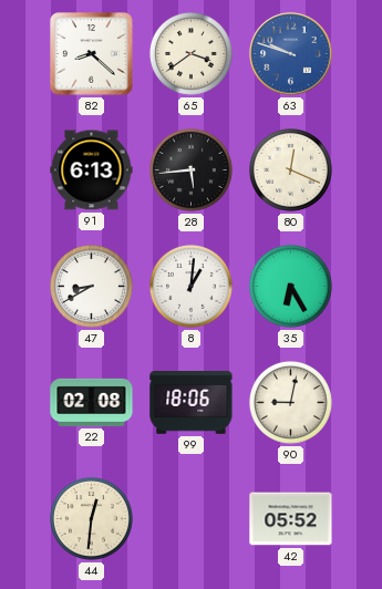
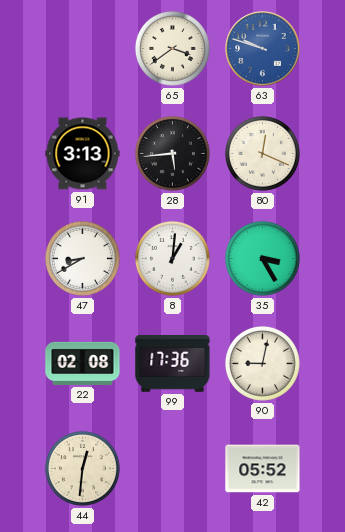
82: 8:22 -> none (92, 54)
91: 6:13 -> 3:13 (83, 154)
35: 6:25 -> 3:25 (262, 258)
99: 18:06 -> 17:36 (173, 364)
